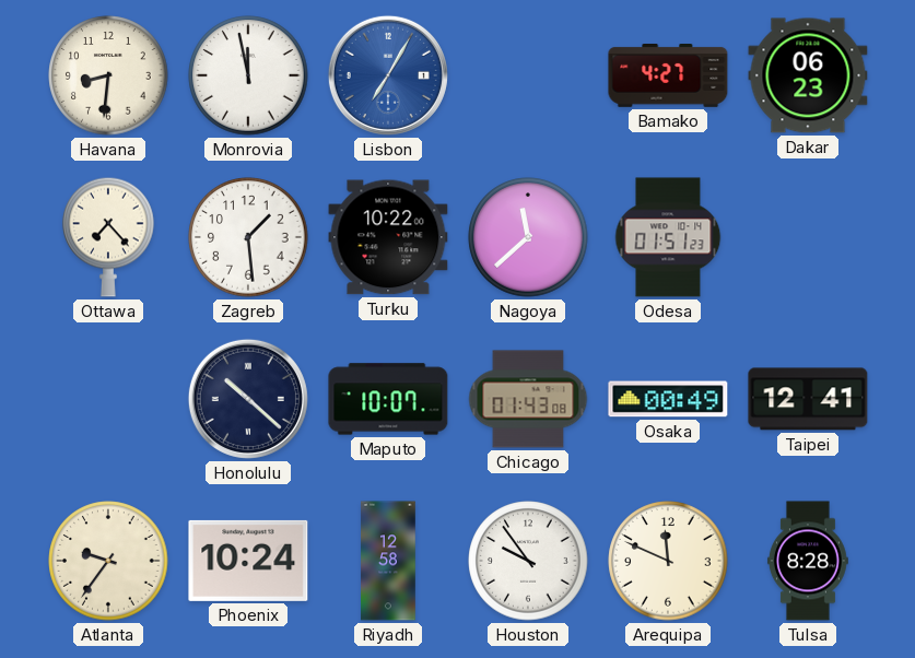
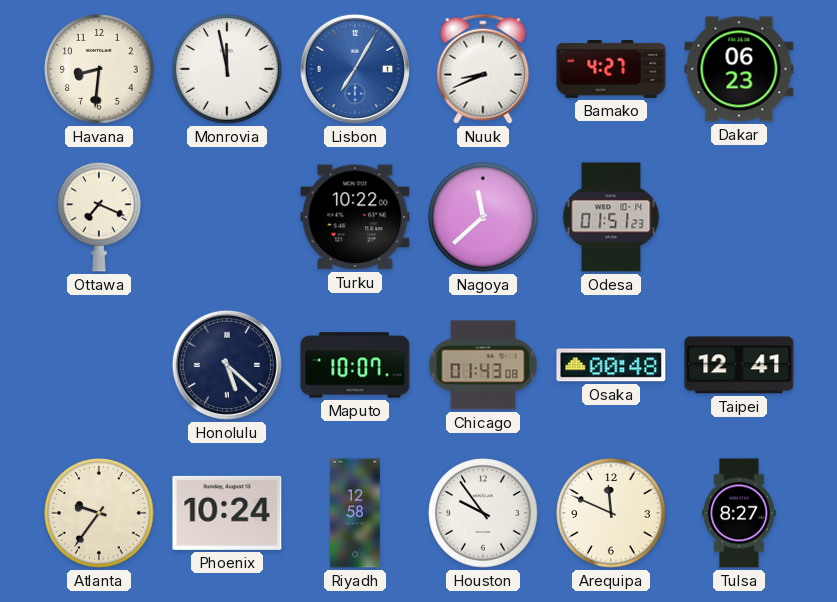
Nuuk: none -> 8:41 (483, 69)
Ottawa: 7:23 -> 7:19 (100, 217)
Zagreb: 1:29 -> none (248, 237)
Honolulu: 10:22 -> 5:22 (227, 365)
Osaka: 00:49 -> 00:48 (611, 365)
Tulsa: 8:28 -> 8:27 (739, 513)
